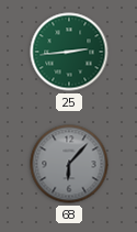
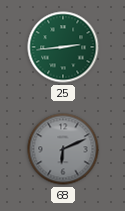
68: 6:07 -> 6:11 (63, 149)
